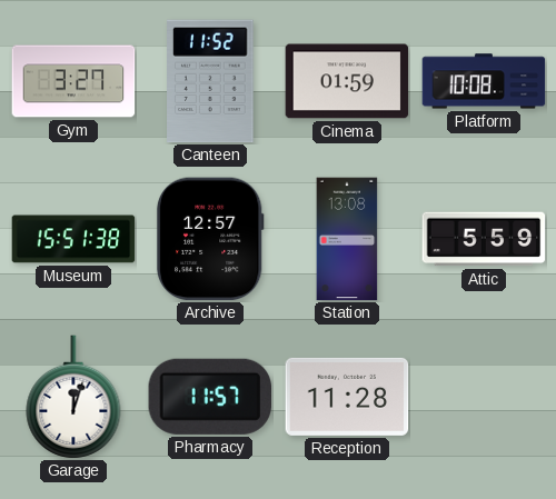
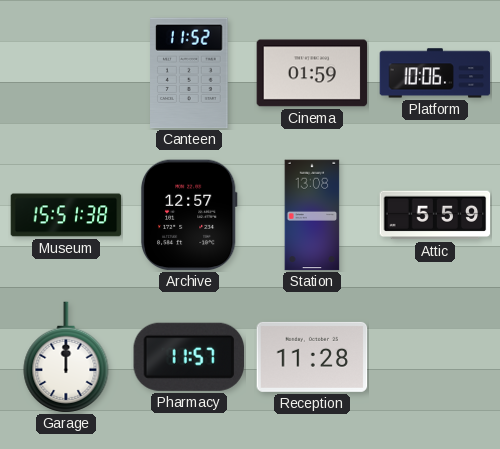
Gym: 3:27 -> none (73, 81)
Platform: 10:08 -> 10:06 (435, 73)
Garage: 12:03 -> 12:00 (66, 357)
